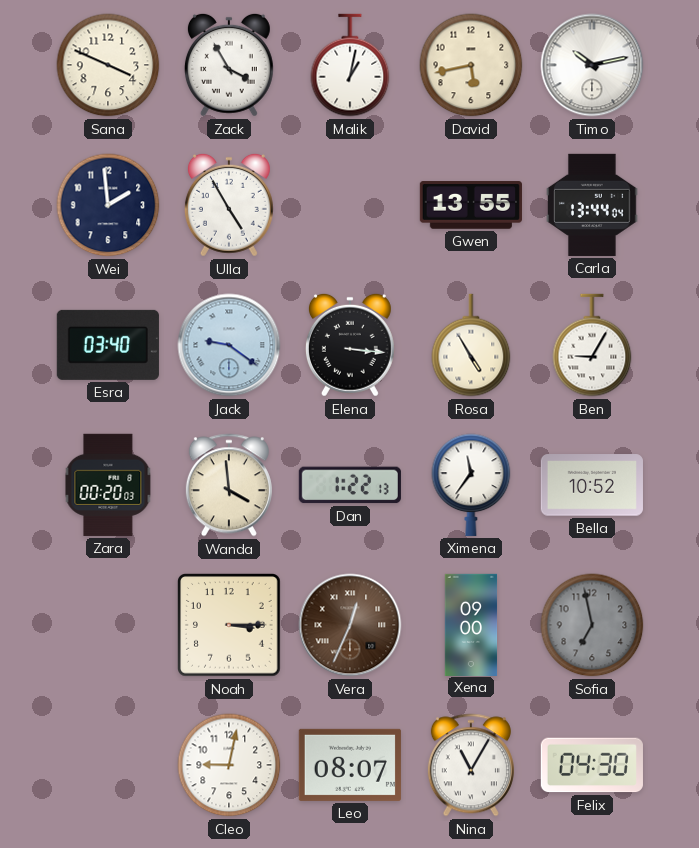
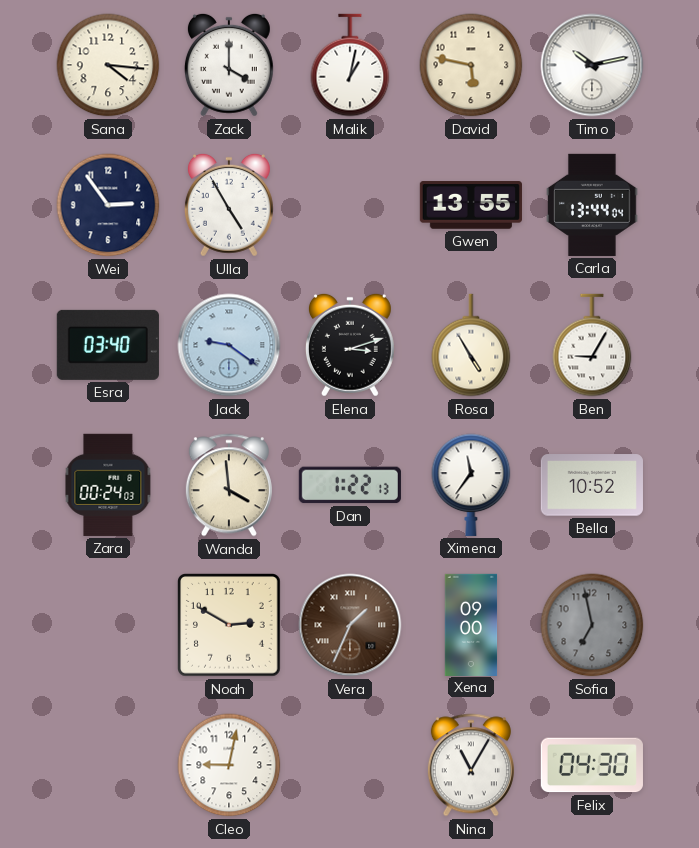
Sana: 3:49 -> 4:16 (108, 65)
Zack: 3:55 -> 4:00 (229, 65)
David: 5:43 -> 5:47 (471, 65)
Wei: 1:59 -> 2:54 (108, 205)
Elena: 3:16 -> 3:12 (350, 345)
Zara: 00:20 -> 00:24 (108, 485)
Noah: 3:15 -> 2:50 (230, 626)
Vera: 12:34 -> 1:34 (350, 625)
Leo: 08:07 -> none (350, 765)
